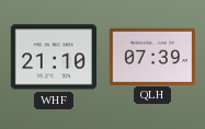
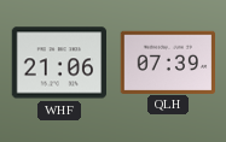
WHF: 21:10 -> 21:06 (59, 63)
